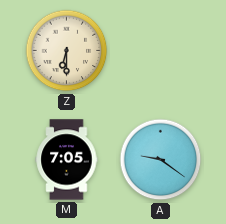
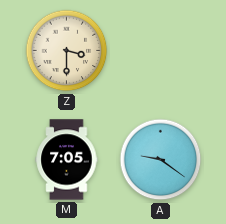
Z: 6:30 -> 3:30 (67, 51)
